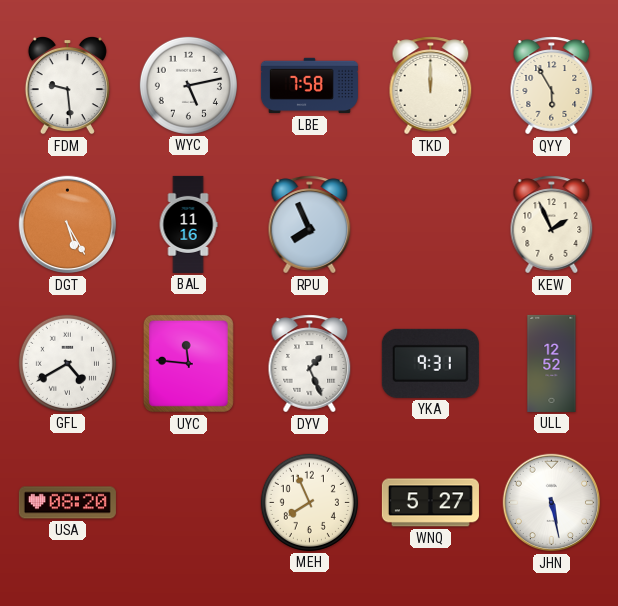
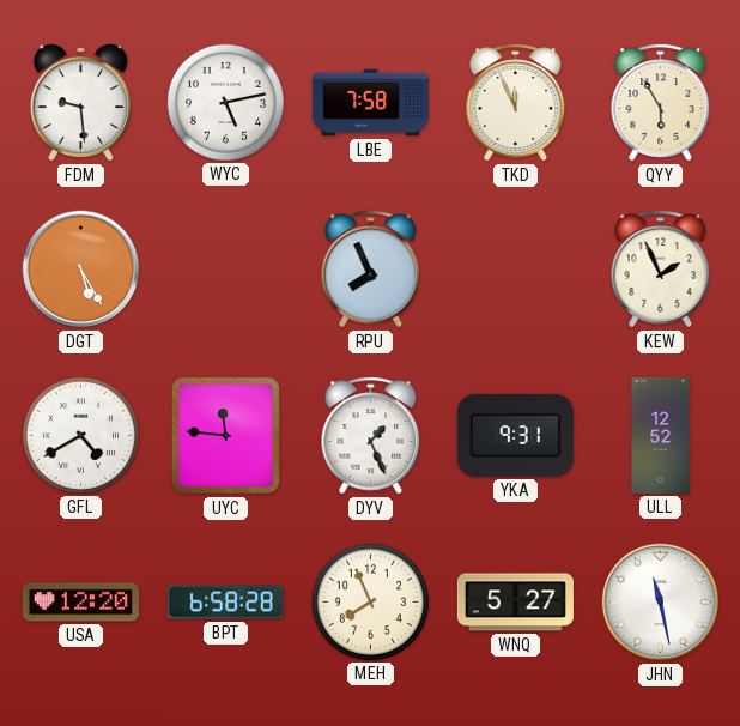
TKD: 12:00 -> 11:56 (516, 103)
BAL: 11:16 -> none (188, 224)
USA: 08:20 -> 12:20 (80, 603)
BPT: none -> 6:58 (225, 603)
JHN: 5:28 -> 11:28 (661, 603)
